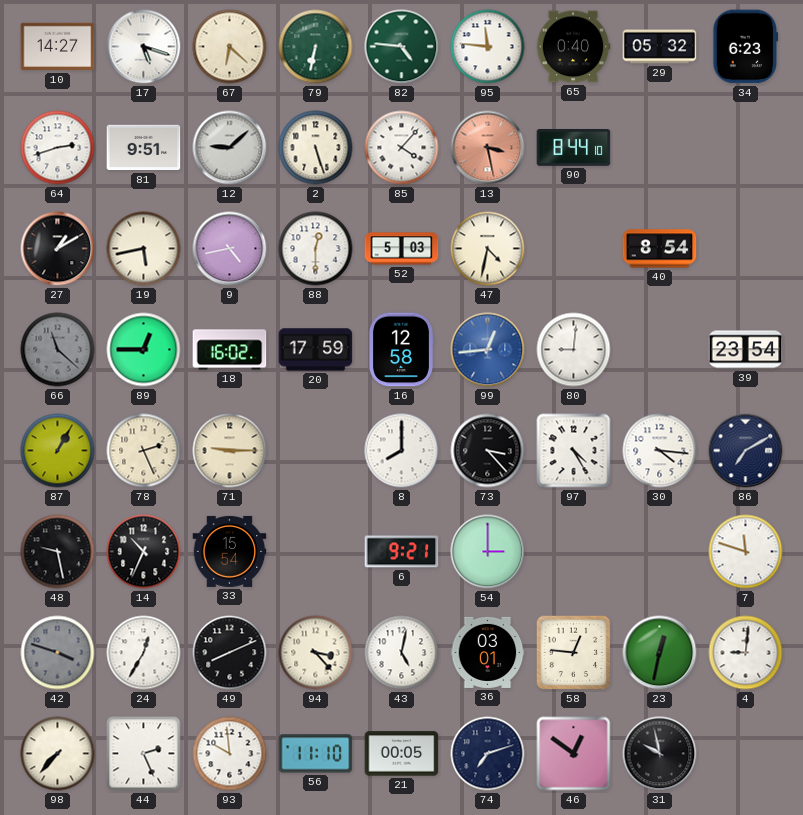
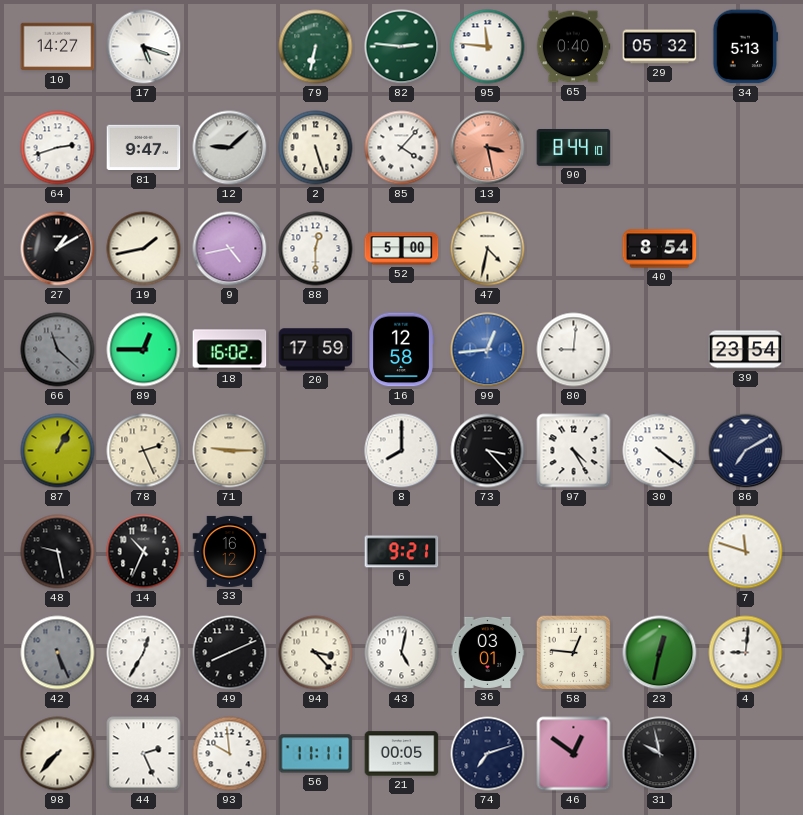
67: 6:22 -> none (230, 47)
82: 4:46 -> 2:46 (402, 47)
34: 6:23 -> 5:13 (746, 47)
81: 9:51 -> 9:47 (144, 148)
19: 5:43 -> 1:43 (144, 249)
52: 5:03 -> 5:00 (402, 249)
30: 4:16 -> 4:21 (660, 451)
33: 15:54 -> 16:12 (230, 551)
54: 3:00 -> none (488, 552)
42: 3:48 -> 5:26 (58, 653)
56: 11:10 -> 11:11 (316, 754)
